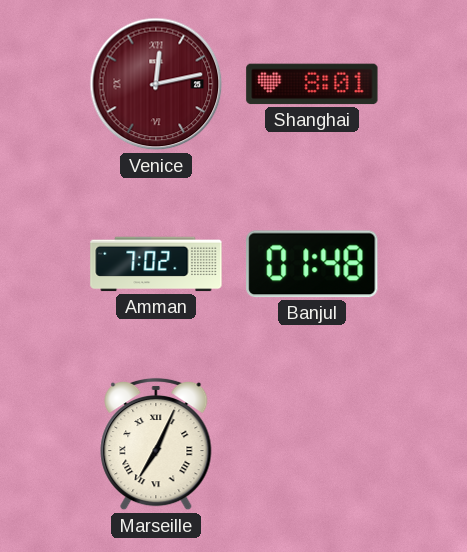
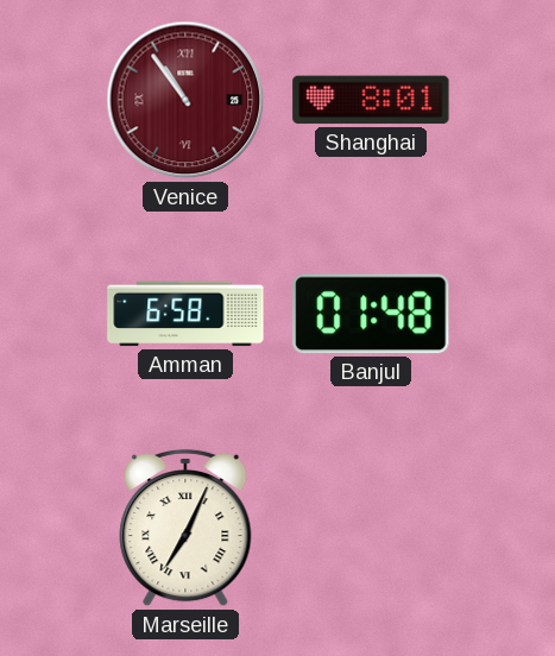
Venice: 12:13 -> 10:54 (185, 100)
Amman: 7:02 -> 6:58 (185, 314)
